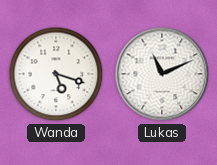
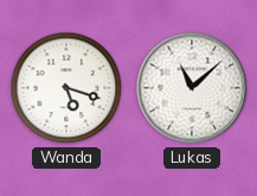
Lukas: 11:11 -> 11:08 (192, 88)
